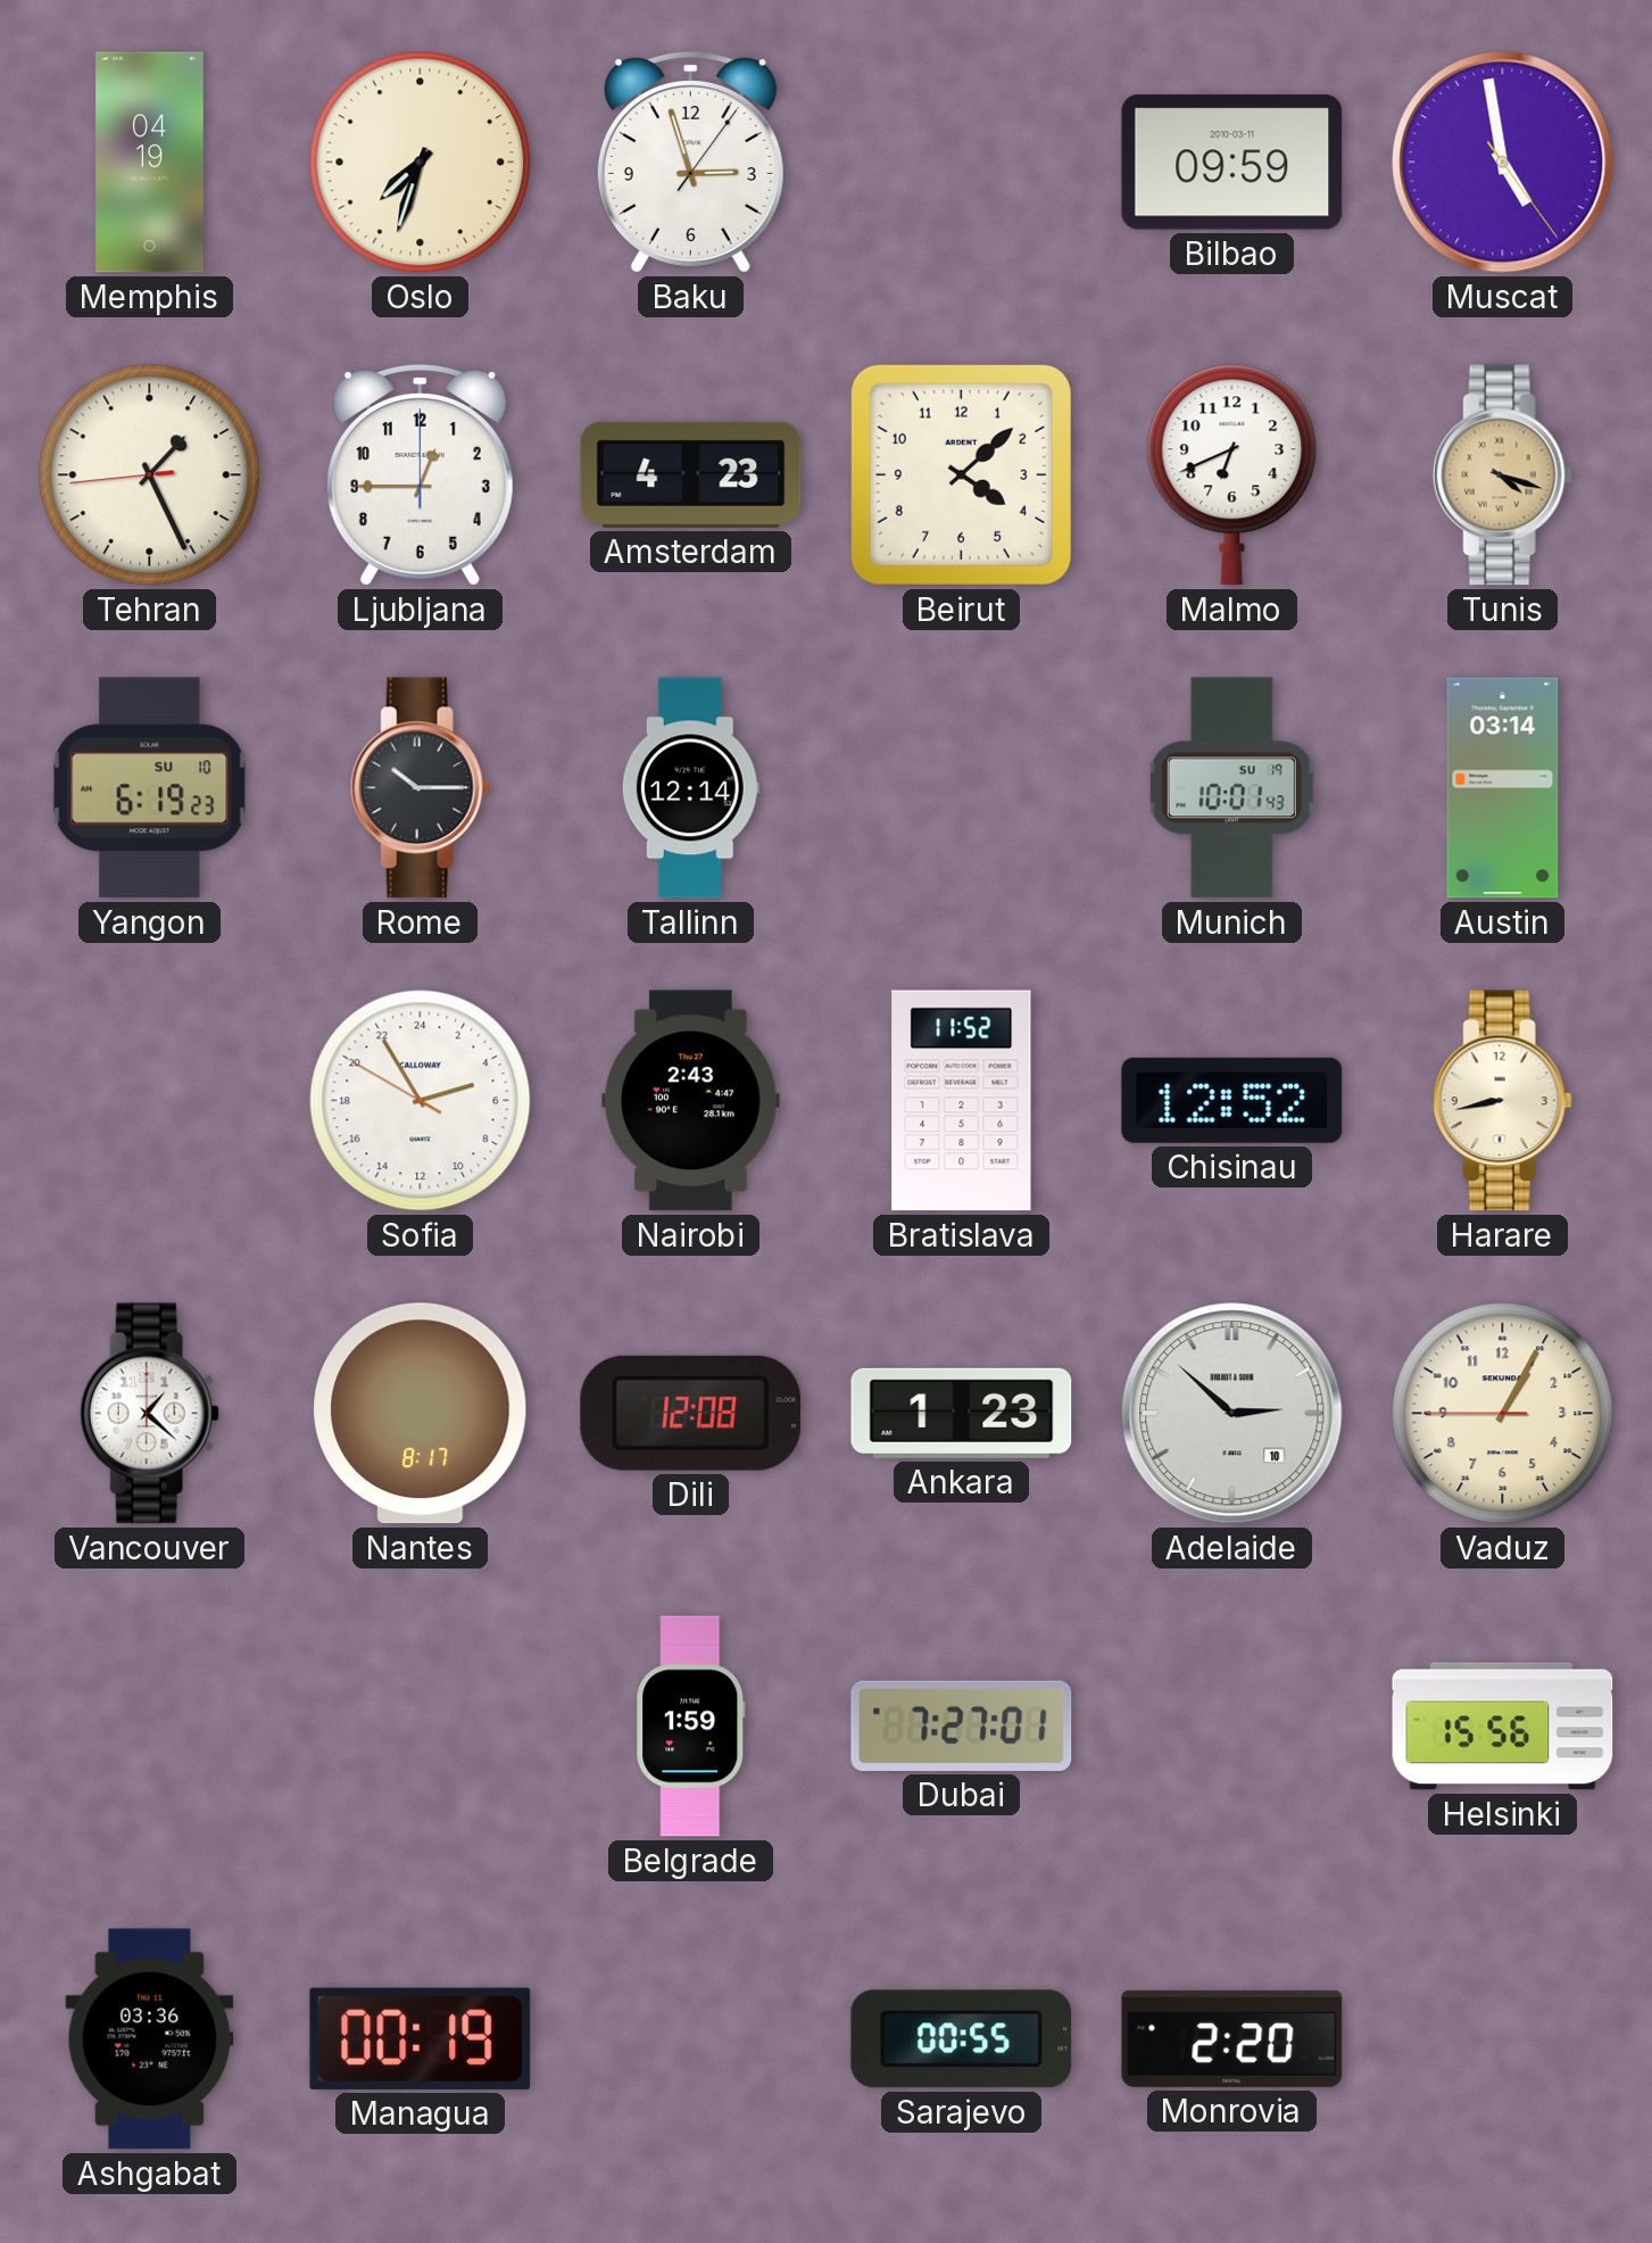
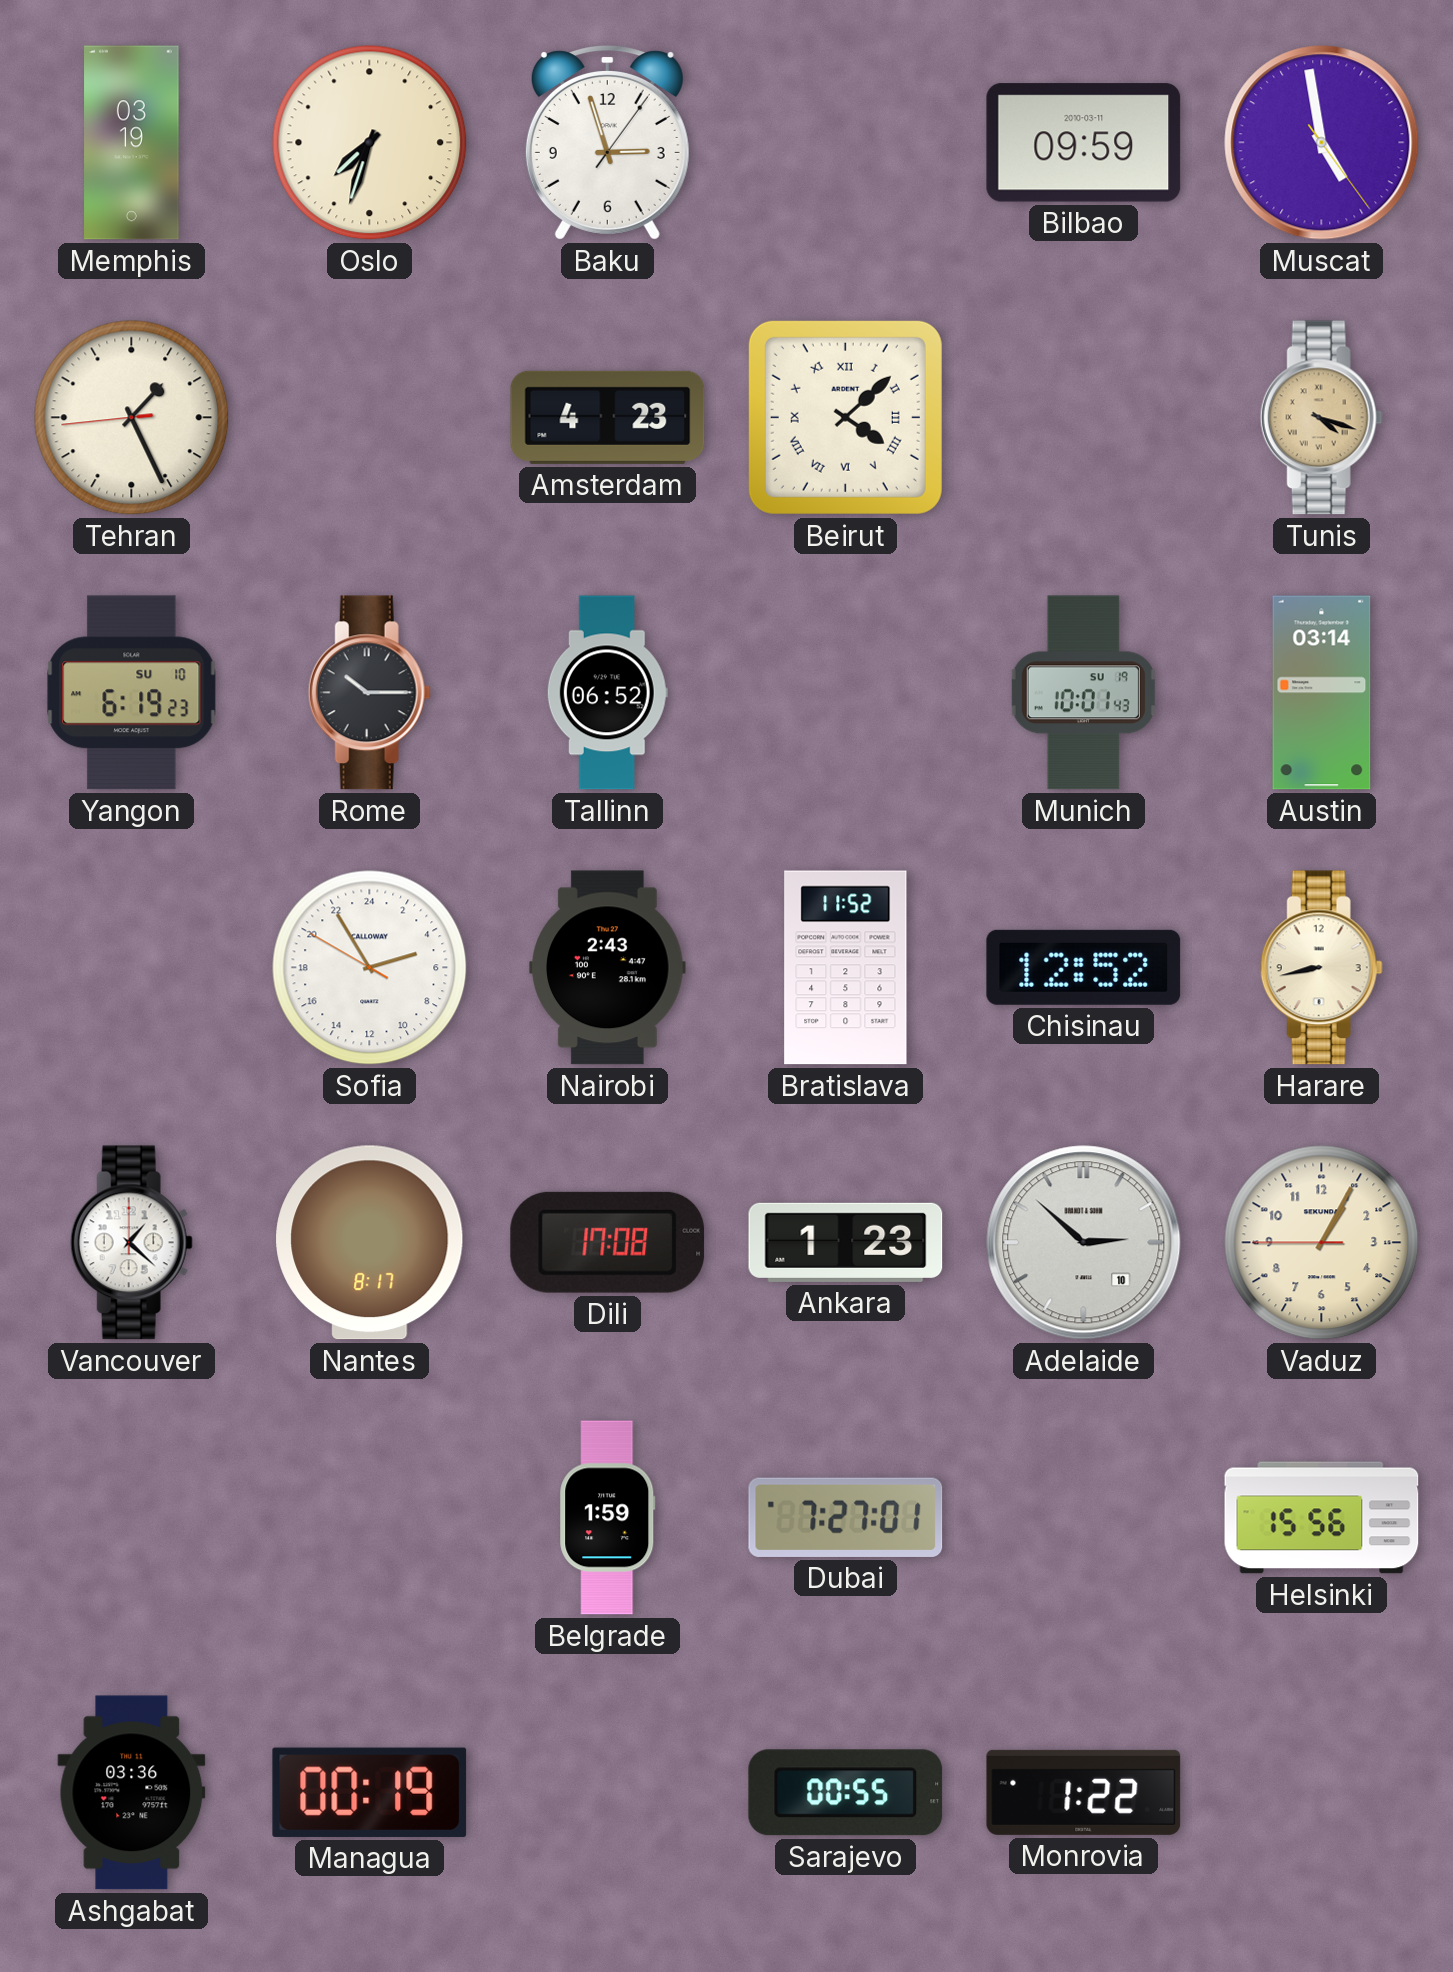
Memphis: 04:19 -> 03:19 (132, 143)
Ljubljana: 12:45 -> none (420, 475)
Beirut numerals: Arabic -> Roman (845, 417)
Malmo: 6:41 -> none (1232, 475)
Tallinn: 12:14 -> 06:52 (607, 693)
Dili: 12:08 -> 17:08 (608, 1242)
Monrovia: 2:20 -> 1:22 (1084, 1792)
